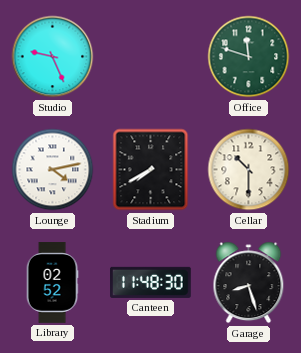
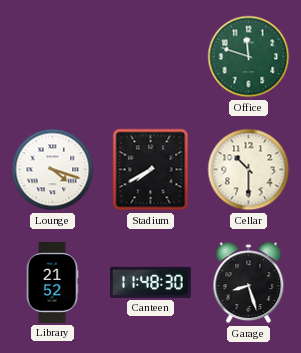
Studio: 9:26 -> none (53, 57)
Lounge: 4:13 -> 4:18 (53, 170)
Library: 02:52 -> 21:52 (52, 283)
